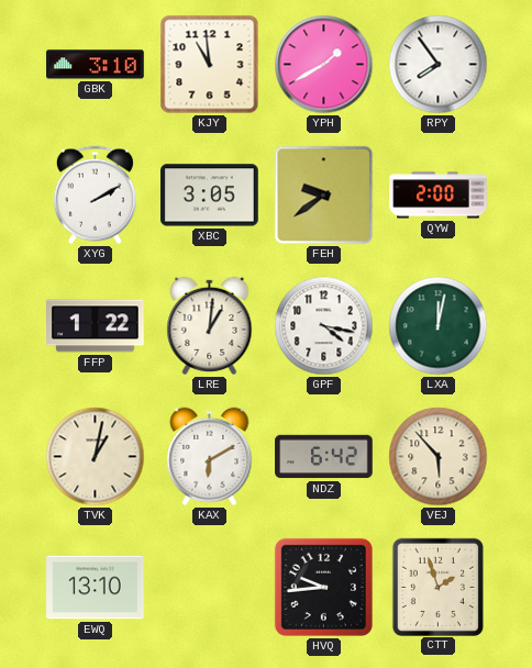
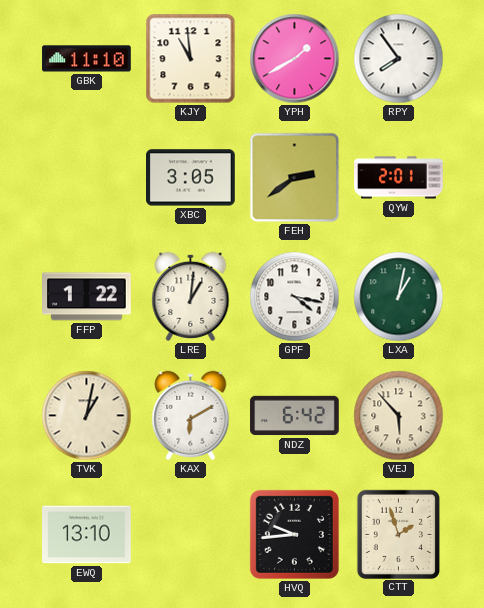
GBK: 3:10 -> 11:10 (87, 59)
XYG: 2:10 -> none (95, 196)
FEH: 9:39 -> 2:39 (295, 178)
QYW: 2:00 -> 2:01 (399, 178)
LXA: 12:02 -> 1:02 (399, 297)
